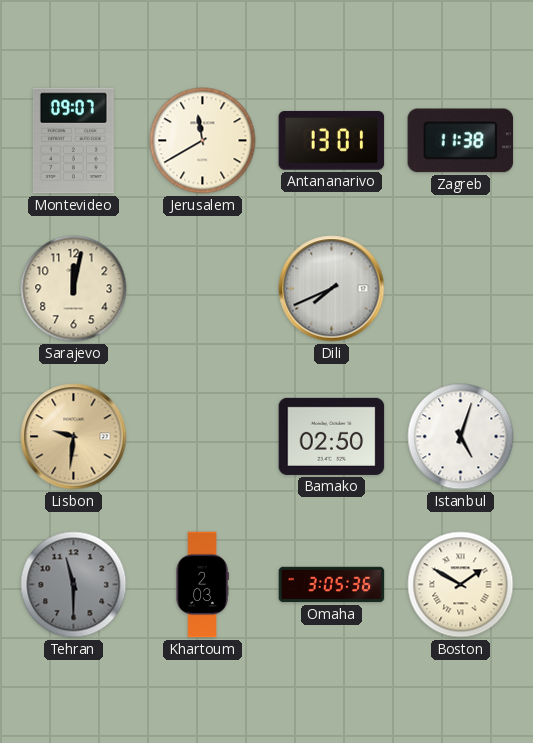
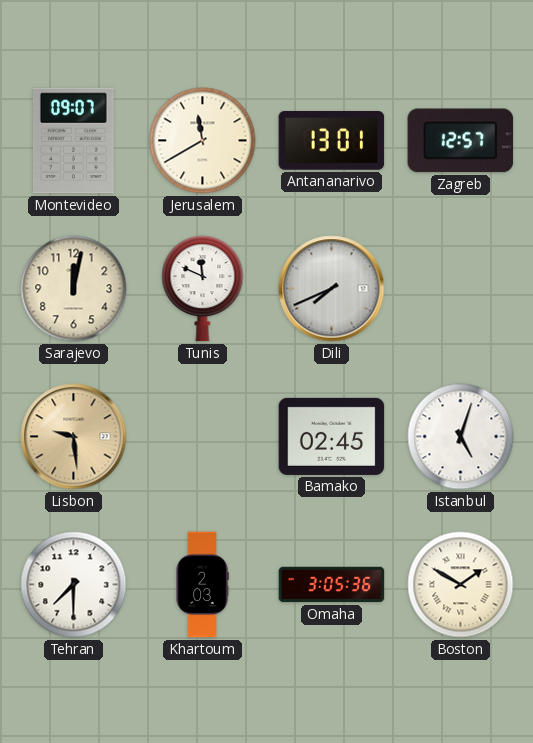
Zagreb: 11:38 -> 12:57 (461, 141)
Tunis: none -> 11:49 (203, 289)
Lisbon: 9:31 -> 9:29 (74, 437)
Bamako: 02:50 -> 02:45 (332, 436)
Tehran: 11:30 -> 7:30 (74, 585)
Tehran dial: grey -> white (74, 585)
